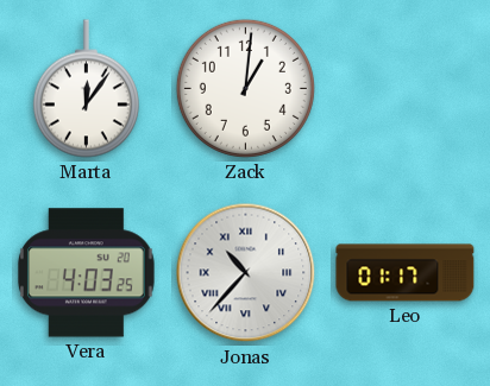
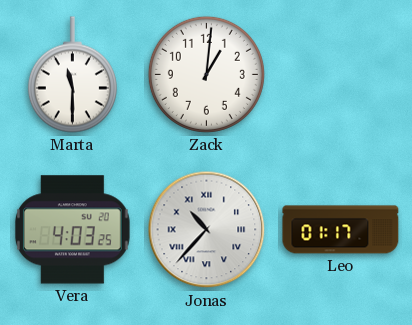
Marta: 12:06 -> 11:30 (72, 75)
